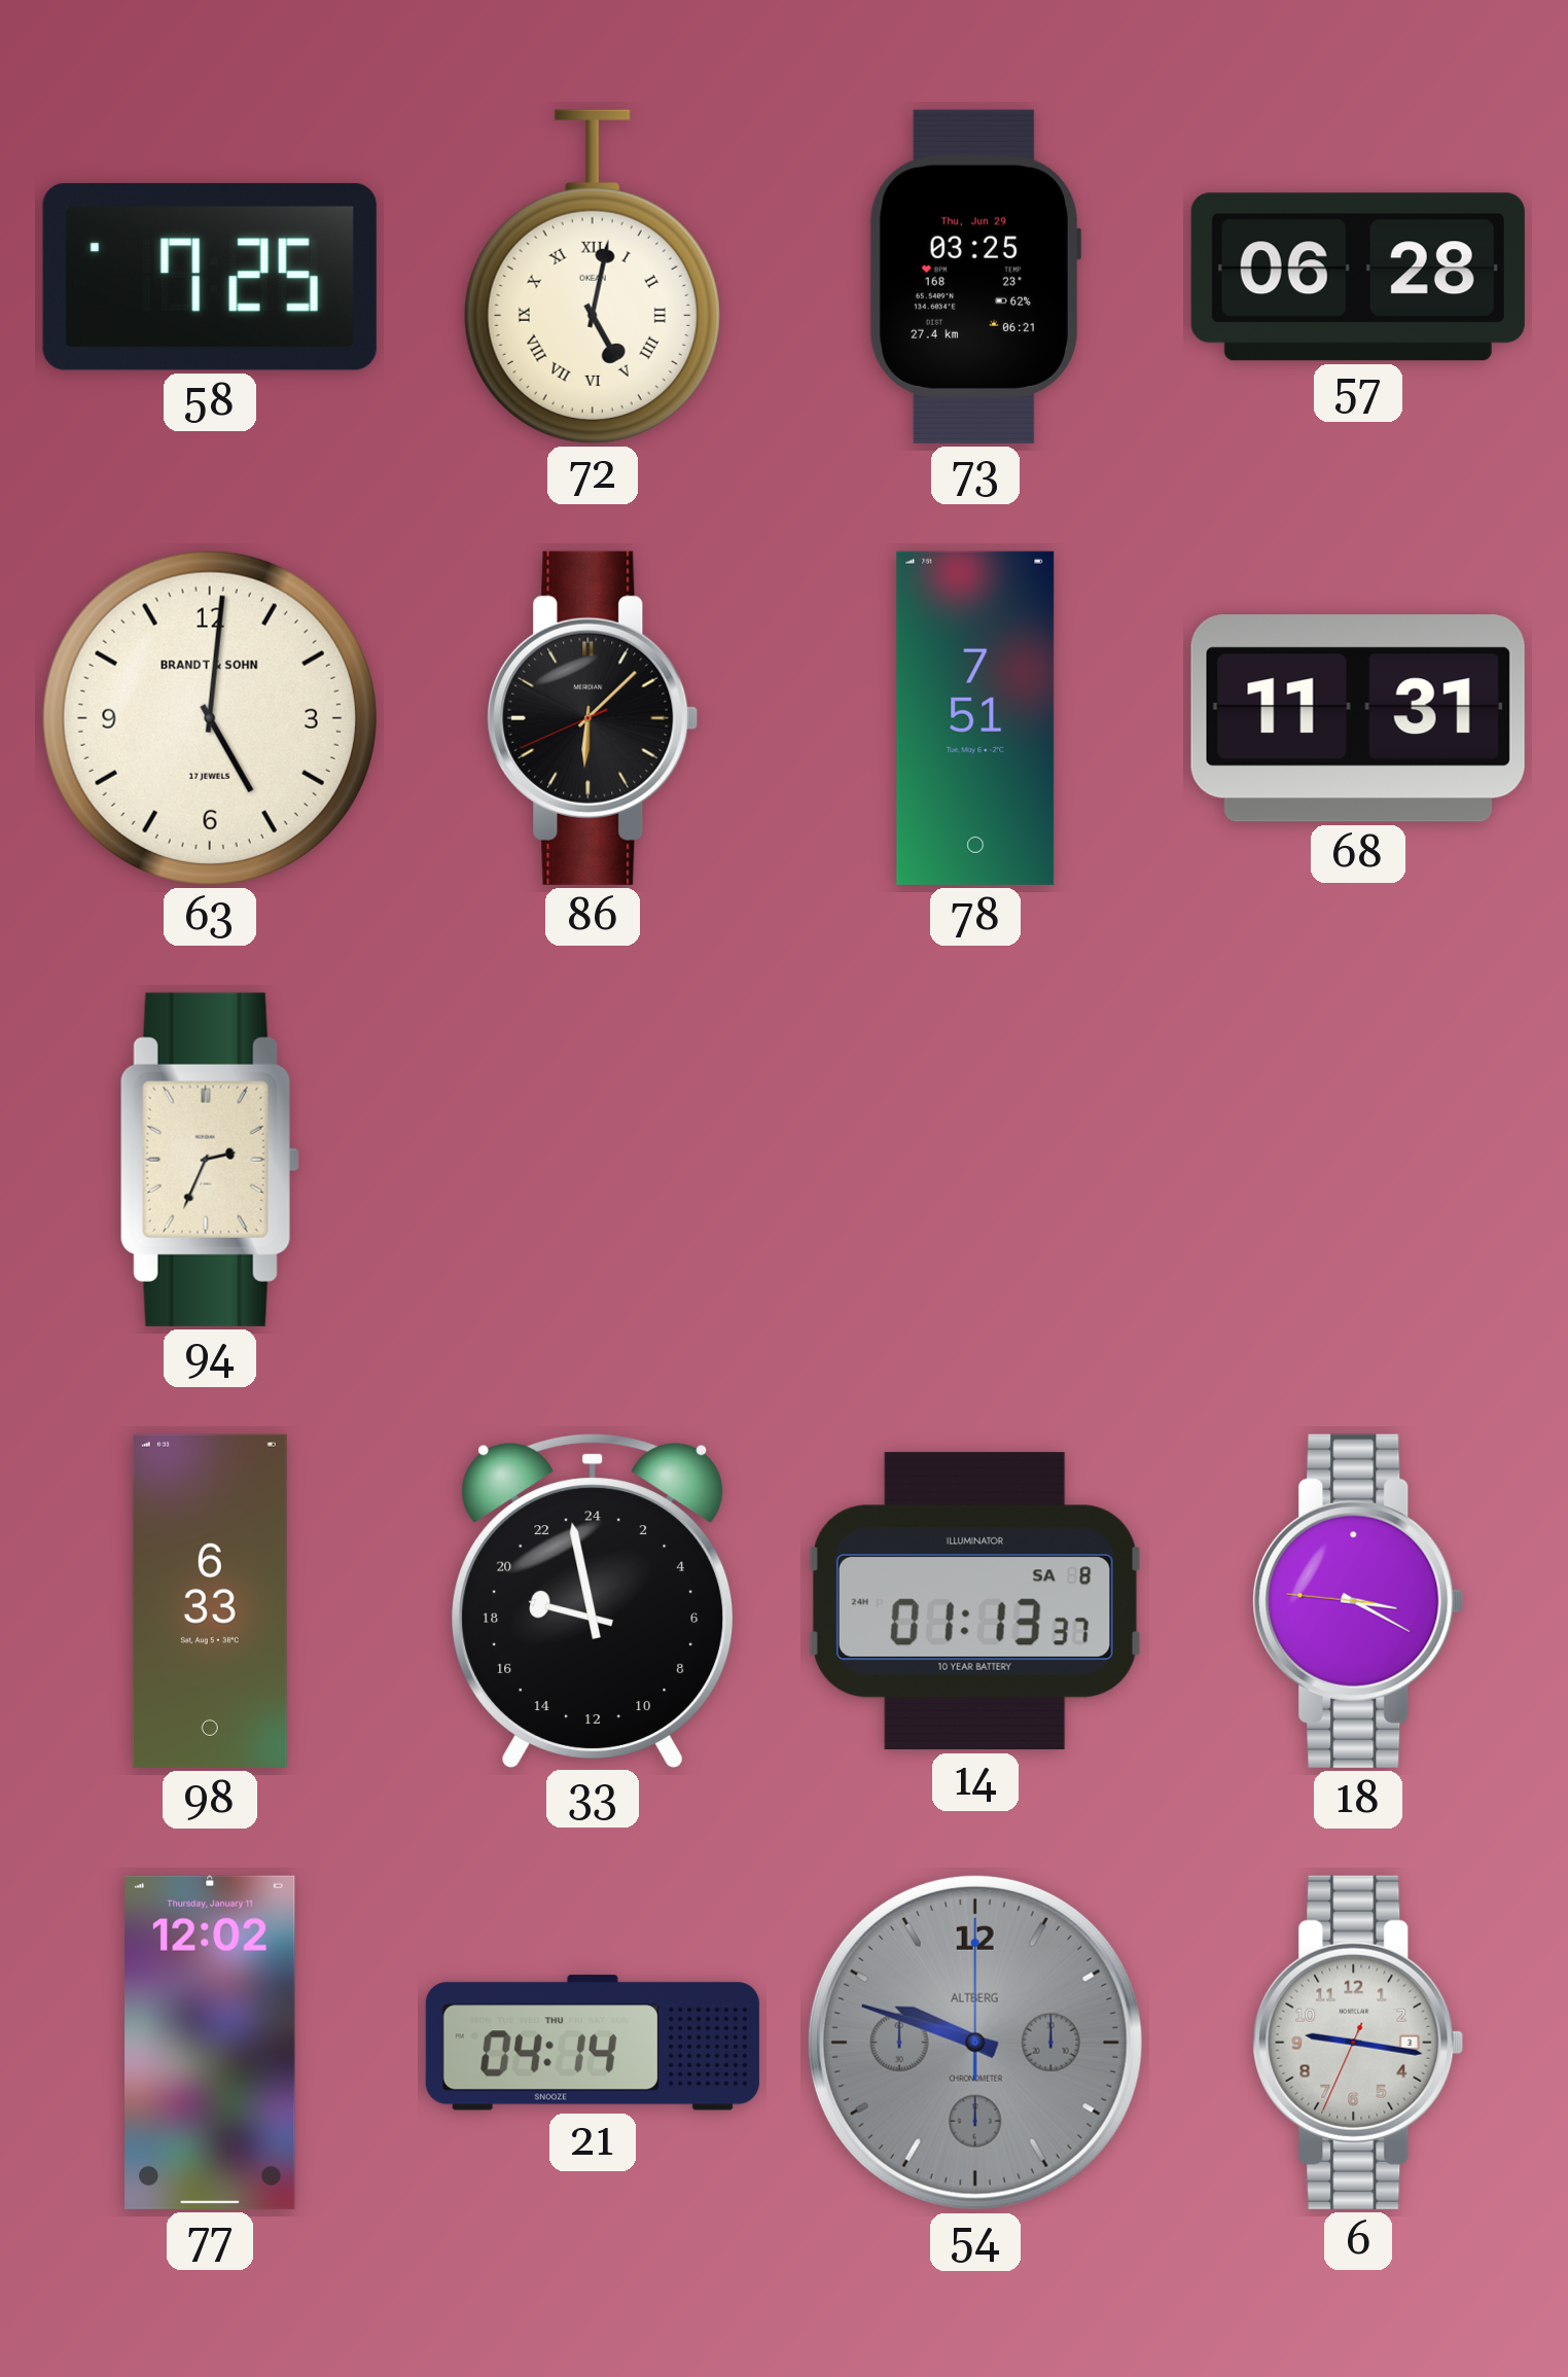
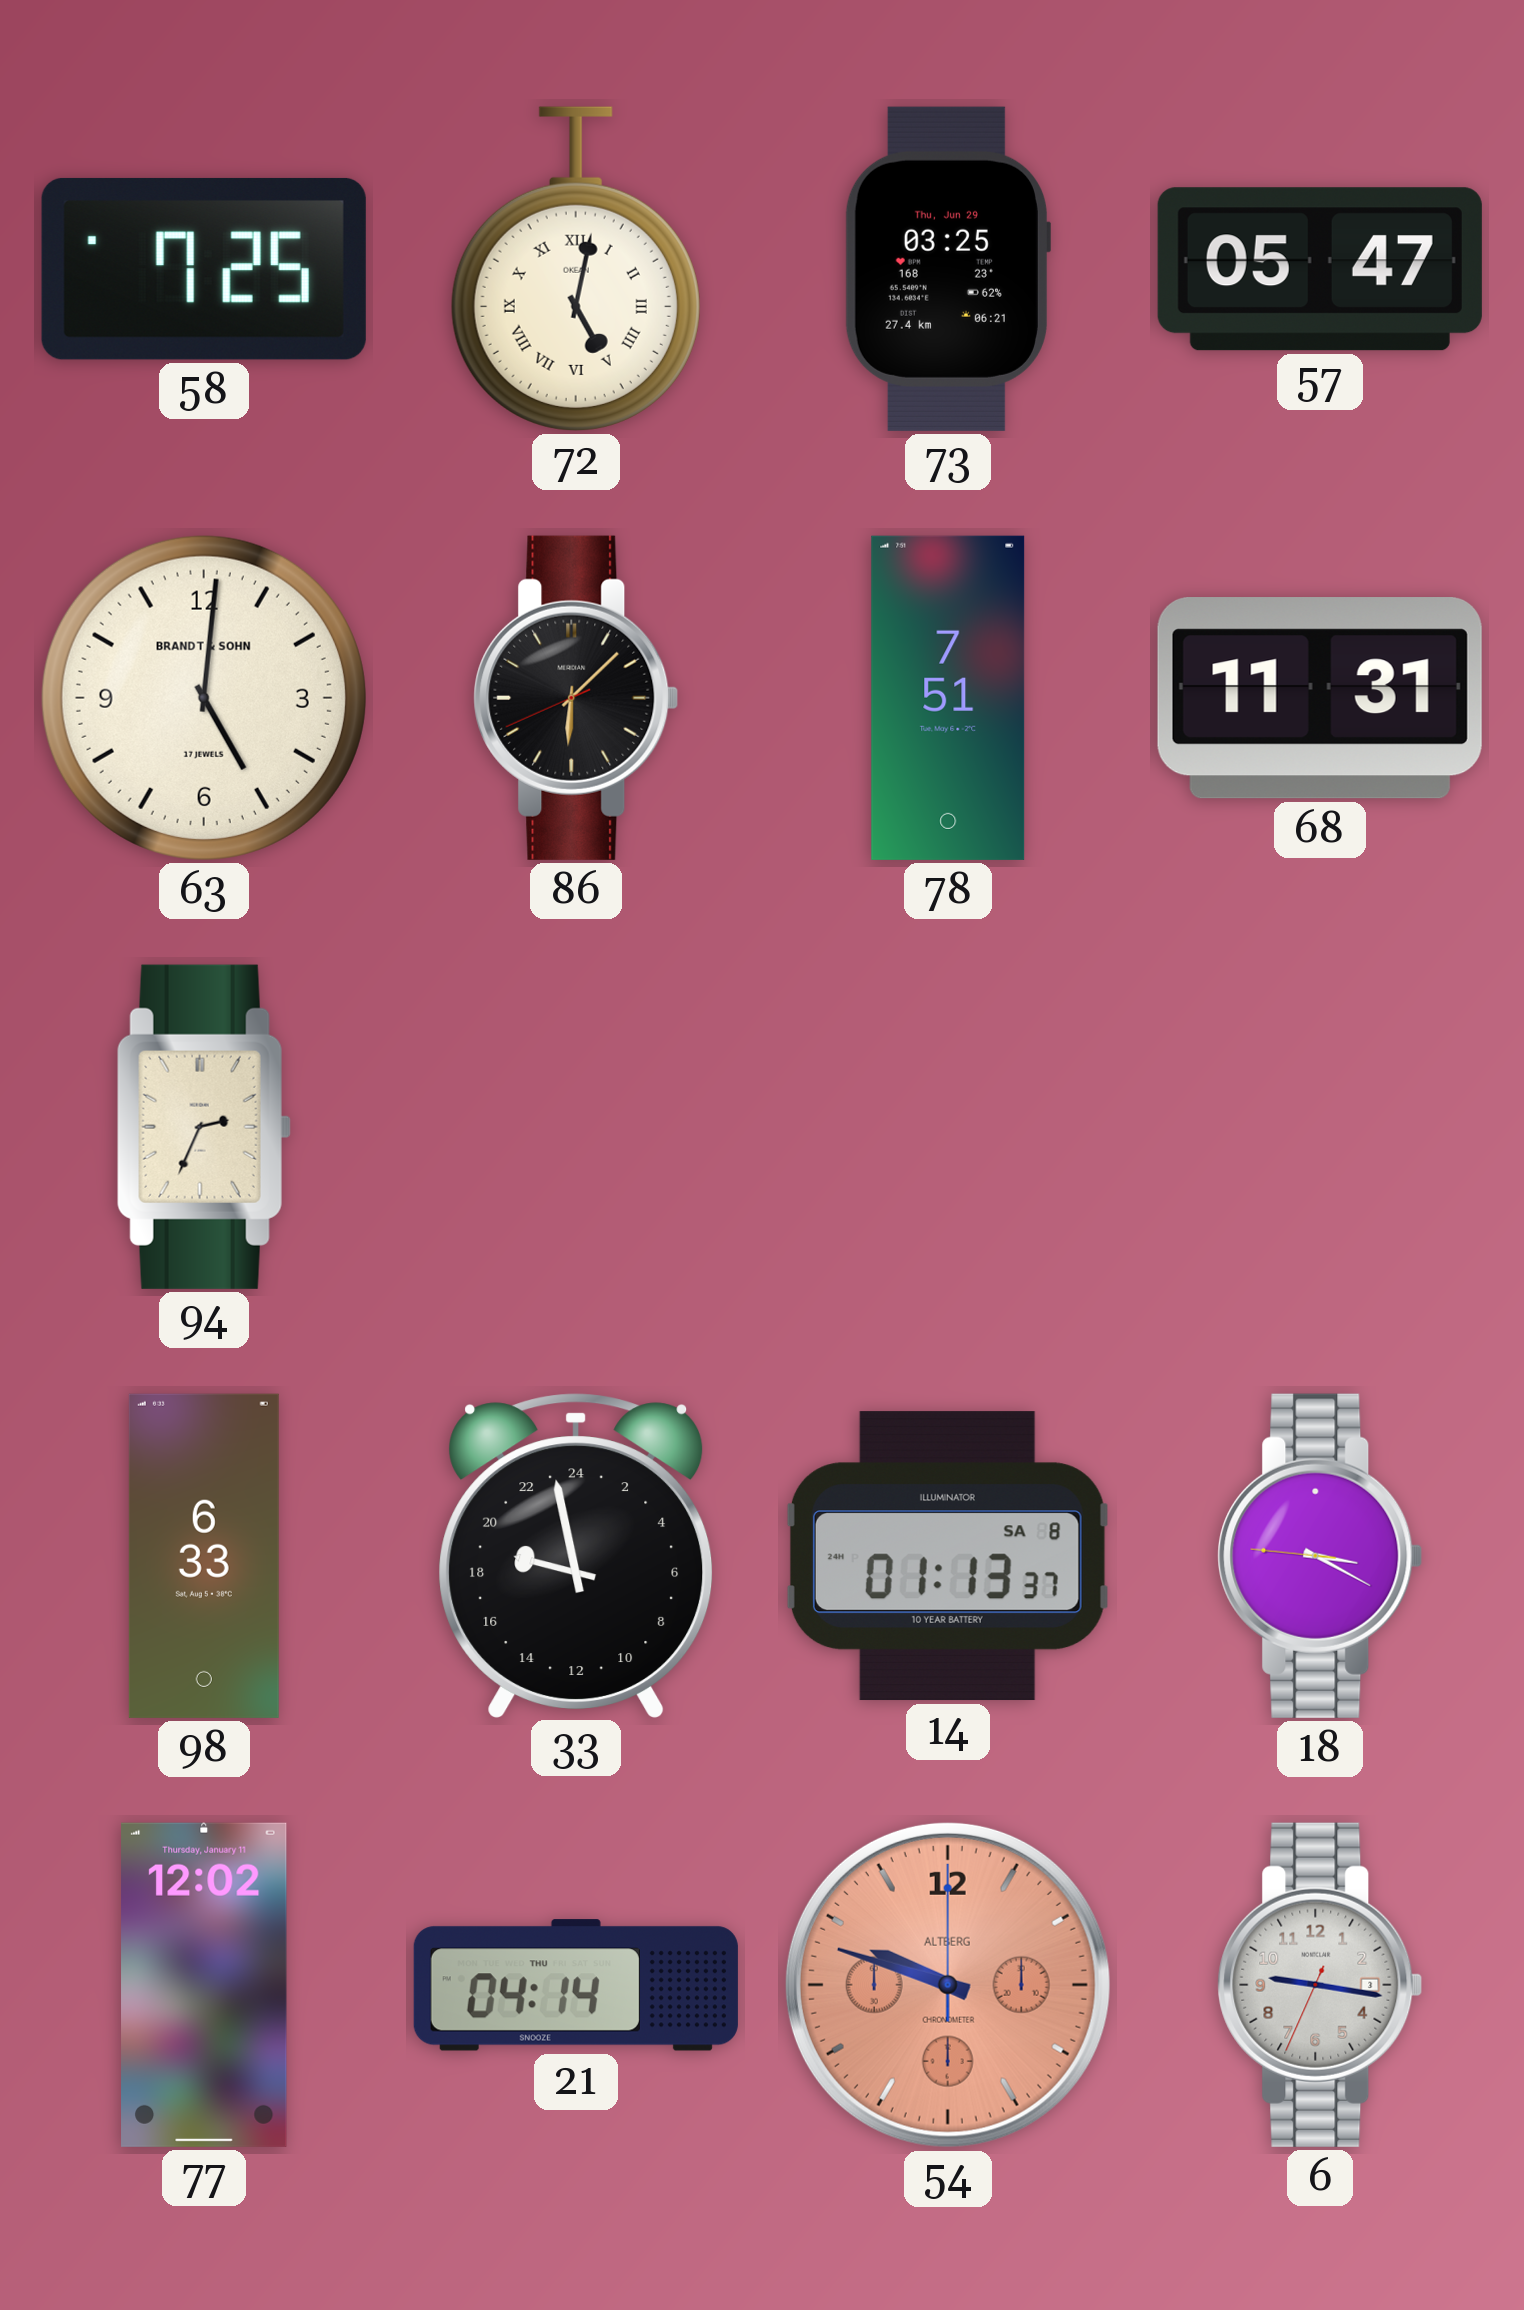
57: 06:28 -> 05:47 (1320, 269)
54 dial: grey -> salmon (948, 1985)
